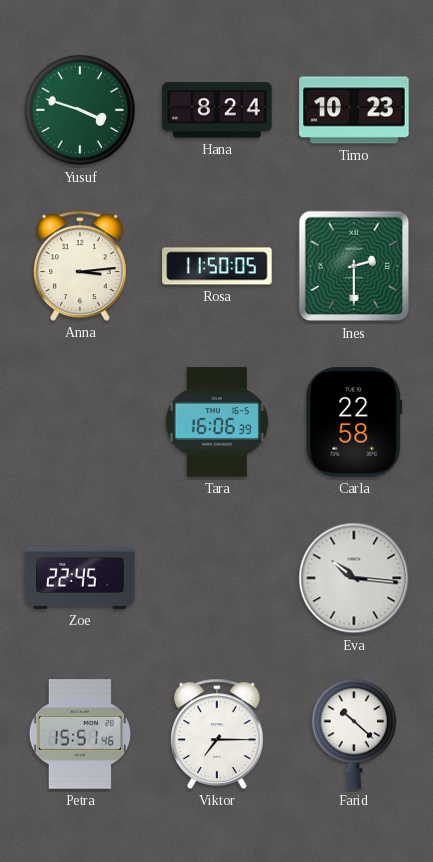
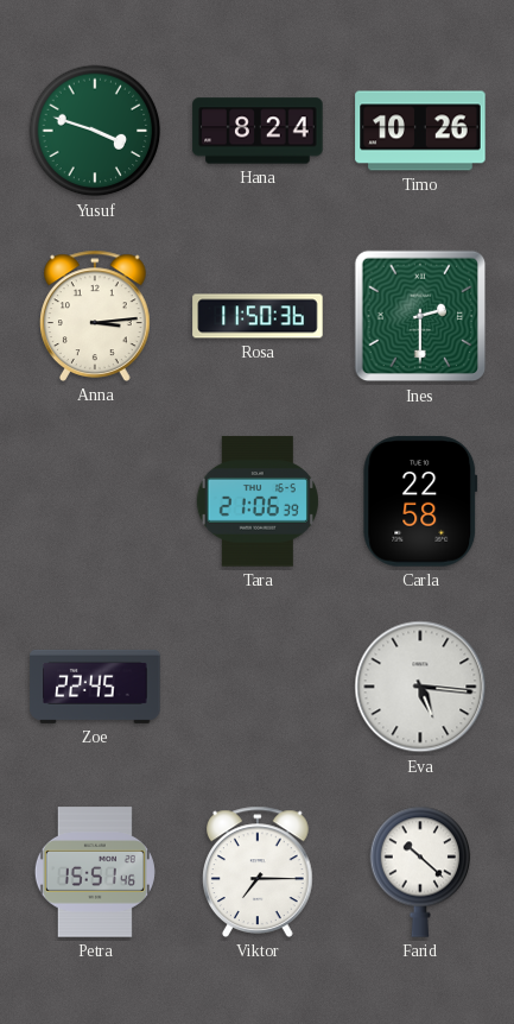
Timo: 10:23 -> 10:26 (420, 131)
Rosa: 11:50:05 -> 11:50:36 (258, 316)
Tara: 16:06 -> 21:06 (258, 501)
Eva: 10:16 -> 5:16 (420, 687)
